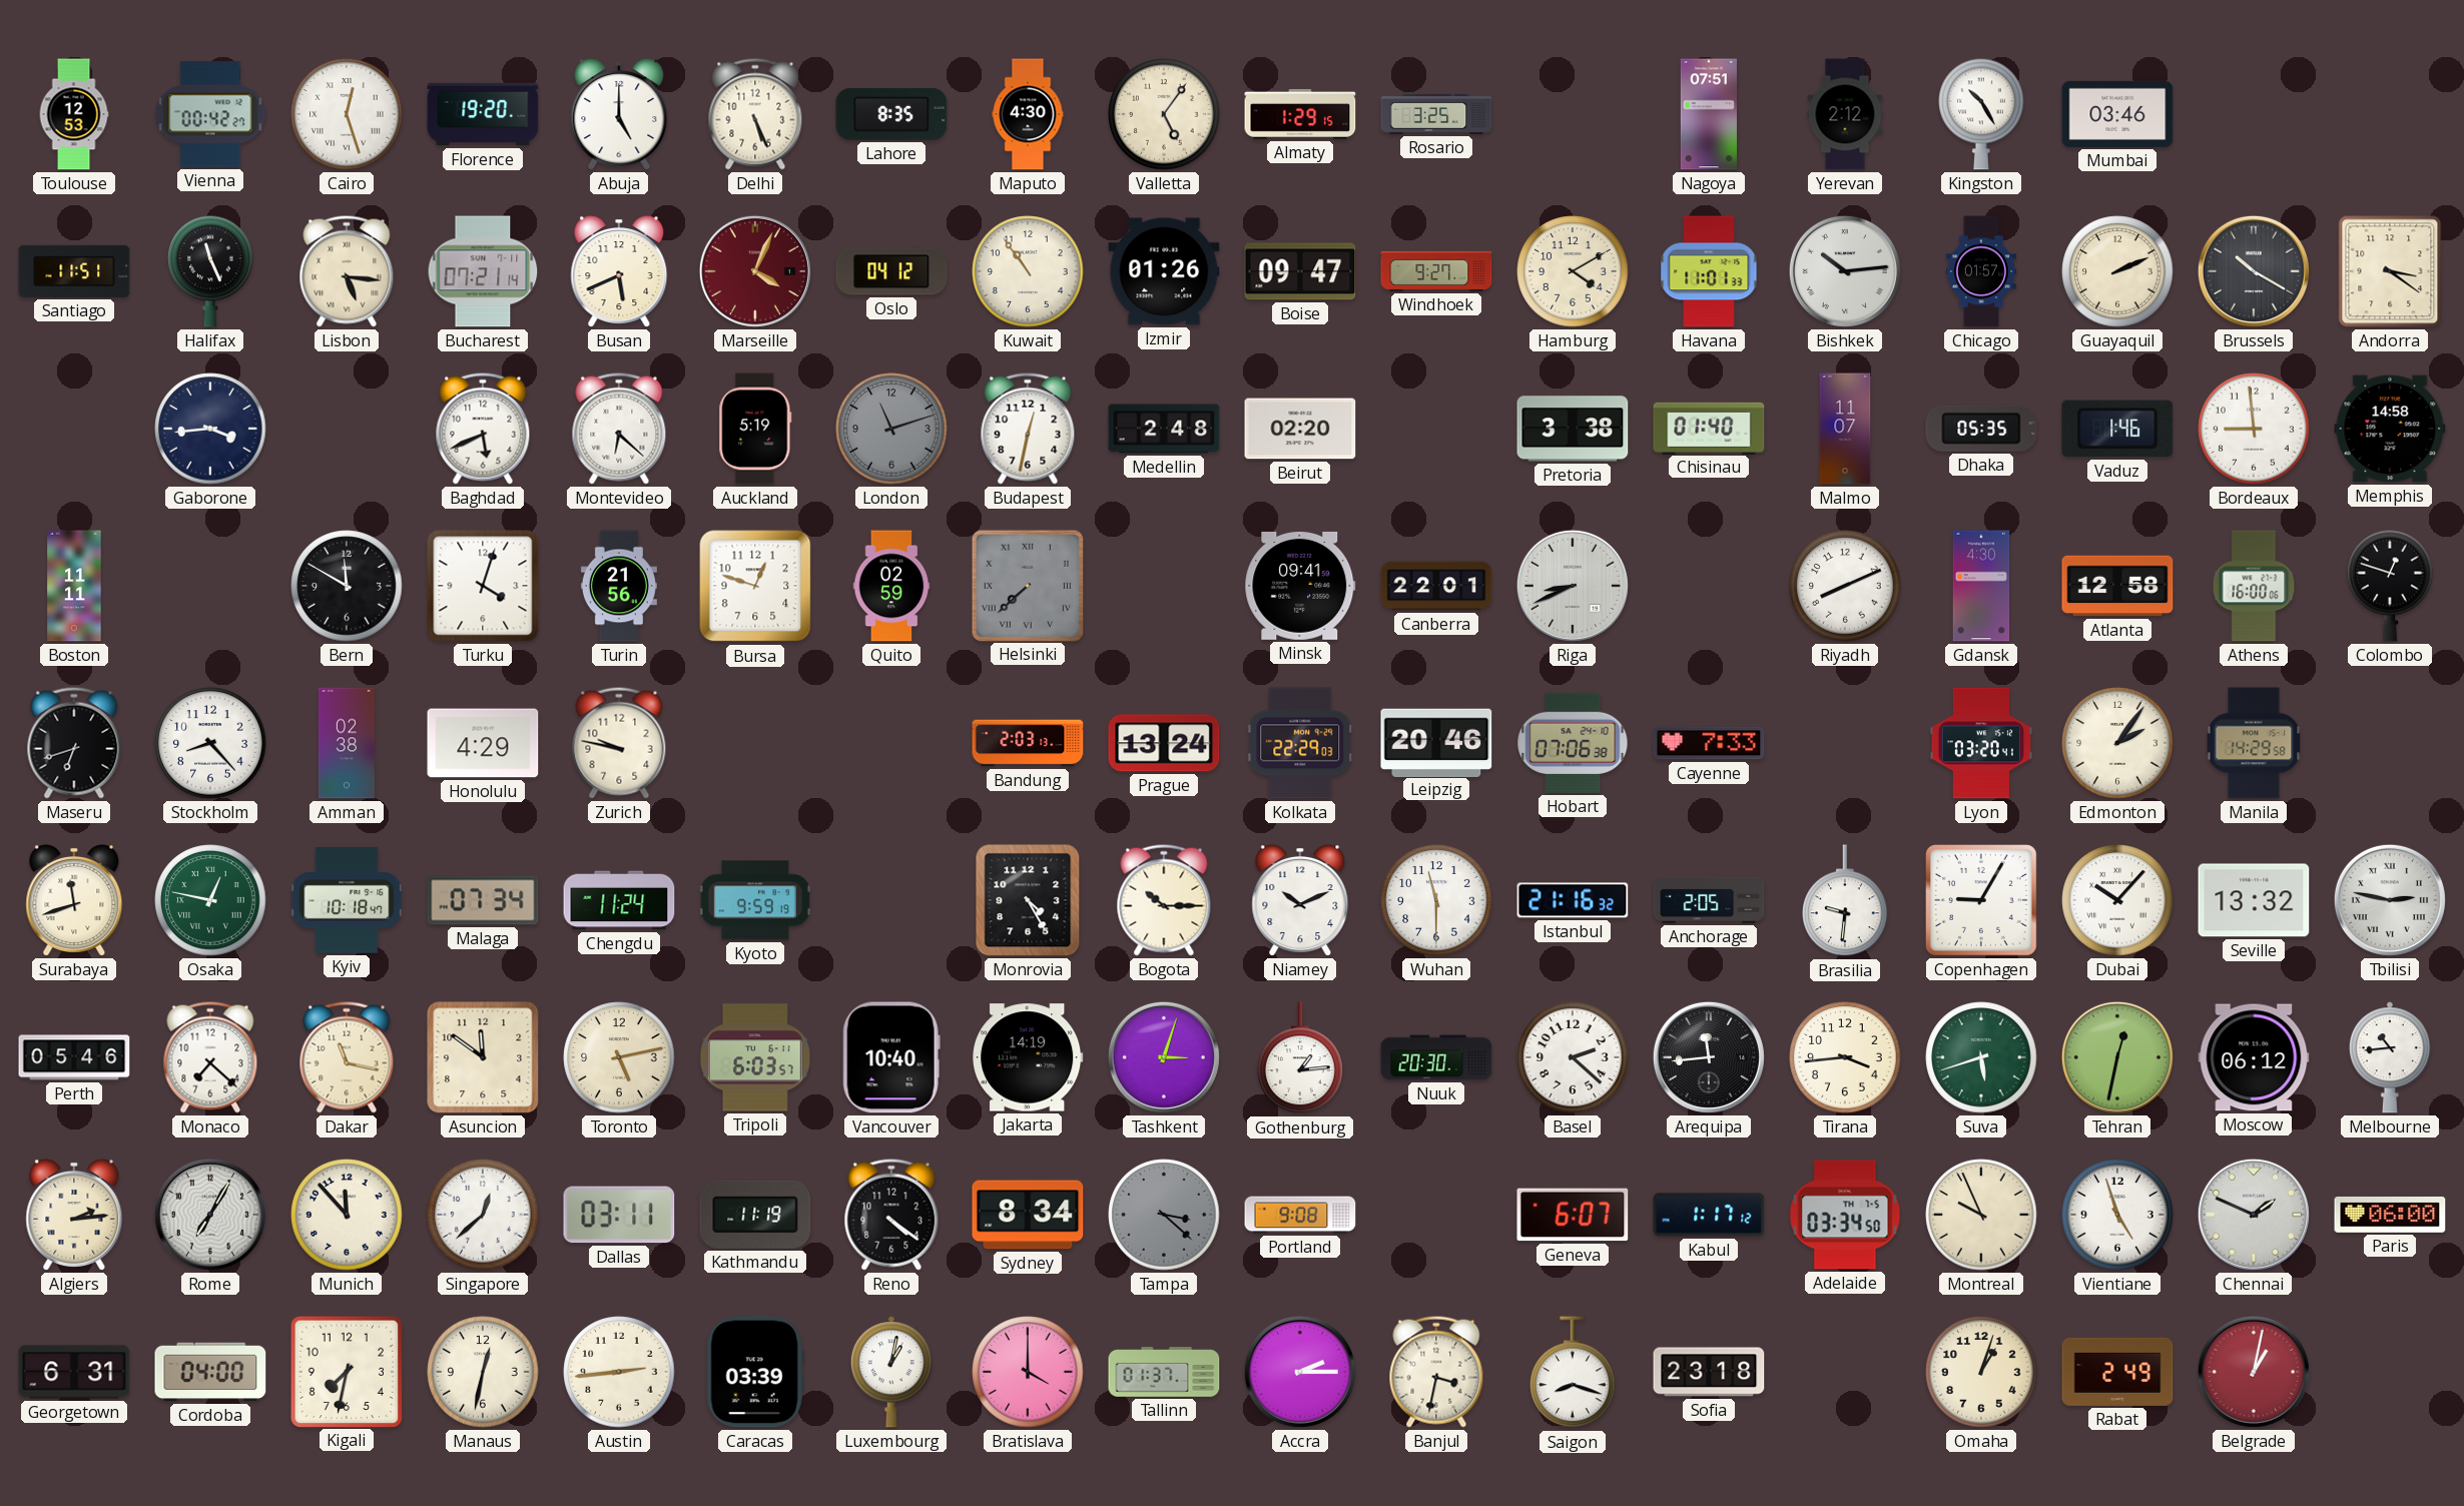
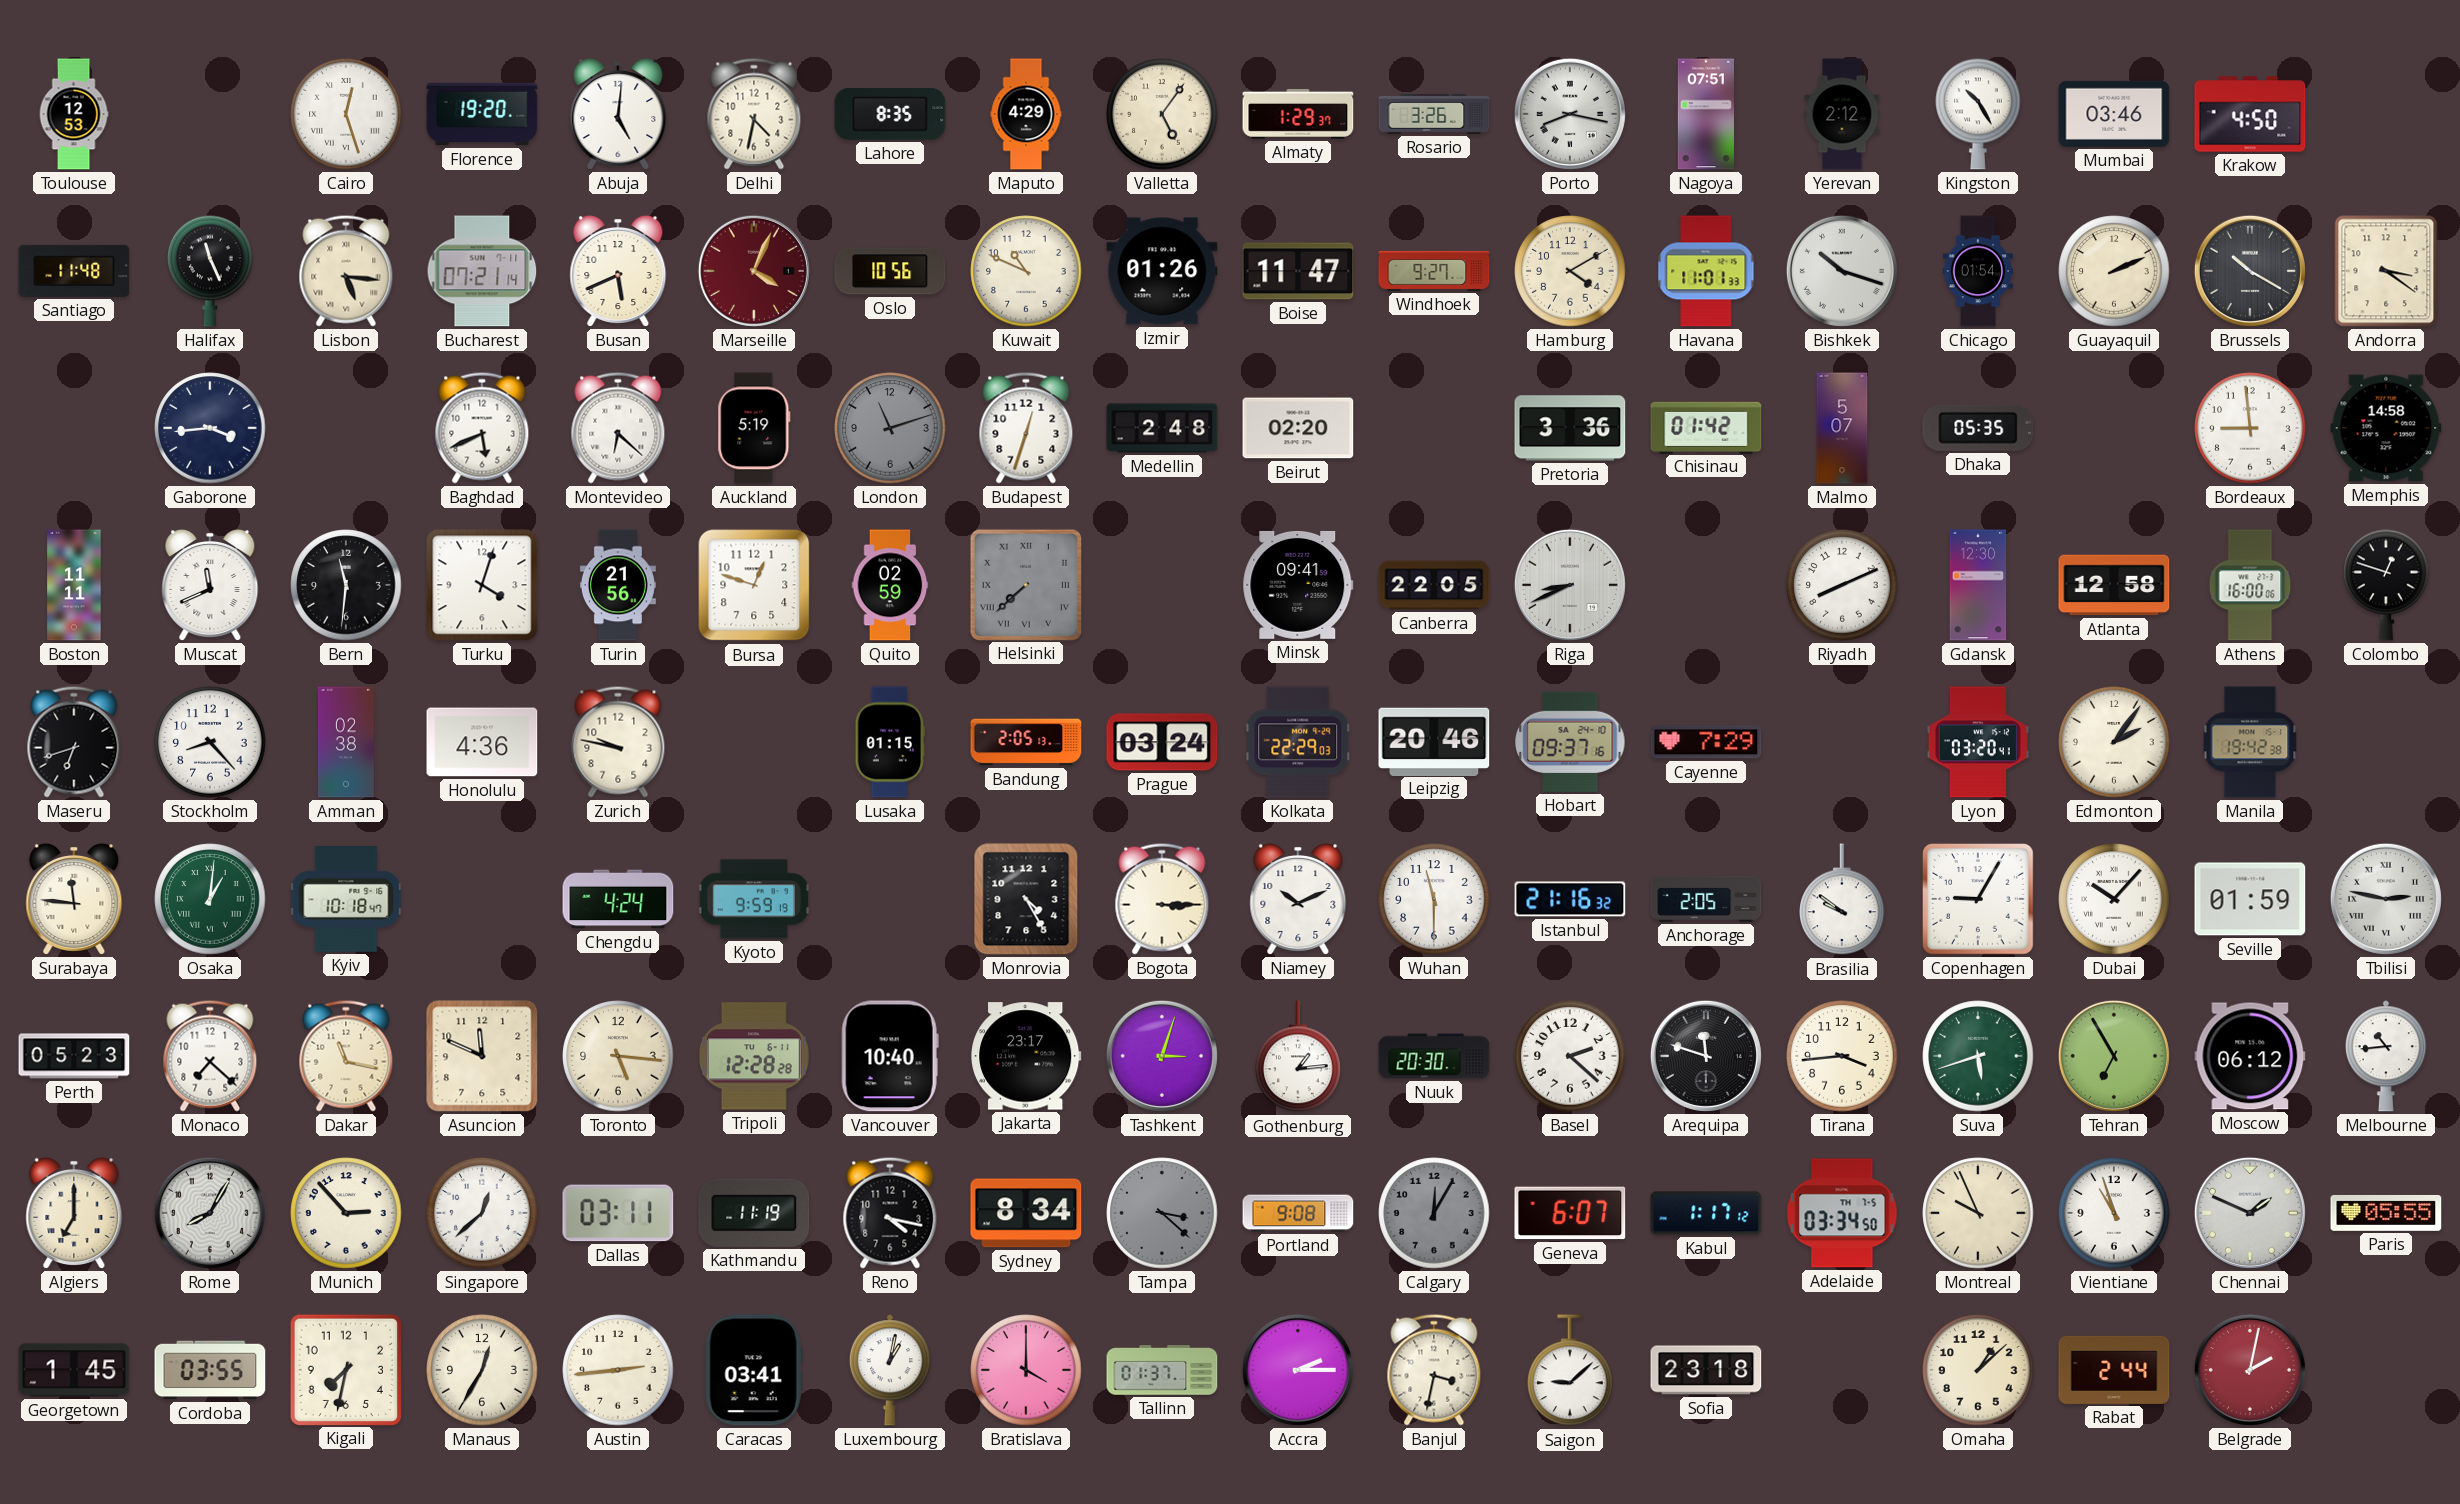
Vienna: 00:42 -> none (210, 114)
Abuja: 5:00 -> 5:01 (618, 114)
Delhi: 5:26 -> 4:32 (754, 114)
Maputo: 4:30 -> 4:29 (1026, 114)
Almaty: 1:29:15 -> 1:29:37 (1298, 114)
Rosario: 3:25 -> 3:26 (1434, 114)
Porto: none -> 8:17 (1570, 114)
Krakow: none -> 4:50 (2250, 114)
Santiago: 11:51 -> 11:48 (74, 271)
Oslo: 04:12 -> 10:56 (890, 271)
Kuwait: 10:54 -> 10:49 (1026, 271)
Boise: 09:47 -> 11:47 (1298, 271)
Bishkek: 10:14 -> 10:18 (1842, 271)
Chicago: 01:57 -> 01:54 (1978, 271)
Budapest: 12:32 -> 12:33 (1026, 428)
Pretoria: 3:38 -> 3:36 (1570, 428)
Chisinau: 01:40 -> 01:42 (1706, 427)
Malmo: 11:07 -> 5:07 (1842, 428)
Vaduz: 1:46 -> none (2117, 429)
Muscat: none -> 11:41 (210, 585)
Bern: 11:50 -> 11:31 (346, 585)
Canberra: 22:01 -> 22:05 (1434, 585)
Gdansk: 4:30 -> 12:30 (1978, 585)
Honolulu: 4:29 -> 4:36 (482, 742)
Lusaka: none -> 01:15 (889, 742)
Bandung: 2:03 -> 2:05 (1026, 742)
Prague: 13:24 -> 03:24 (1162, 742)
Hobart: 07:06 -> 09:37 (1570, 742)
Cayenne: 7:33 -> 7:29 (1706, 742)
Manila: 14:29 -> 19:42 (2250, 742)
Surabaya: 11:42 -> 11:46 (74, 899)
Osaka: 12:47 -> 1:01 (210, 899)
Malaga: 07:34 -> none (483, 900)
Chengdu: 11:24 -> 4:24 (618, 899)
Bogota: 10:15 -> 3:15 (1162, 899)
Brasilia: 9:31 -> 9:51 (1842, 900)
Seville: 13:32 -> 01:59 (2250, 899)
Perth: 05:46 -> 05:23 (74, 1056)
Asuncion: 11:51 -> 11:49 (482, 1056)
Toronto: 5:13 -> 5:16 (618, 1056)
Tripoli: 6:03 -> 12:28 (754, 1056)
Jakarta: 14:19 -> 23:17 (1026, 1056)
Arequipa: 11:44 -> 11:48 (1706, 1056)
Tehran: 12:32 -> 6:55 (2114, 1056)
Algiers: 2:14 -> 7:00 (74, 1213)
Rome: 7:05 -> 8:05 (210, 1213)
Munich: 11:53 -> 2:53 (346, 1213)
Reno: 4:21 -> 4:17 (890, 1213)
Calgary: none -> 12:05 (1434, 1213)
Vientiane: 4:57 -> 10:57 (2114, 1213)
Paris: 06:00 -> 05:55 (2386, 1213)
Georgetown: 6:31 -> 1:45 (74, 1370)
Cordoba: 04:00 -> 03:55 (210, 1370)
Manaus: 12:32 -> 12:35 (482, 1370)
Caracas: 03:39 -> 03:41 (754, 1370)
Saigon: 8:18 -> 9:08 (1570, 1371)
Omaha: 1:03 -> 1:08 (1978, 1370)
Rabat: 2:49 -> 2:44 (2114, 1370)
Belgrade: 1:02 -> 2:02 (2250, 1370)
